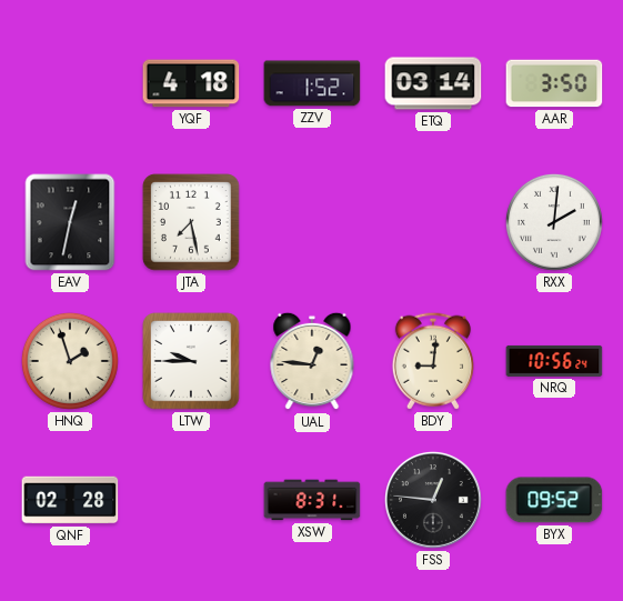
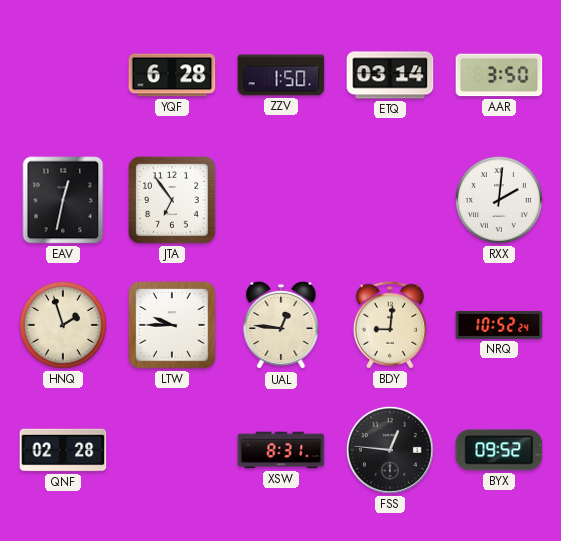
YQF: 4:18 -> 6:28 (172, 75)
ZZV: 1:52 -> 1:50 (281, 75)
JTA: 7:28 -> 6:54 (172, 200)
NRQ: 10:56 -> 10:52 (499, 325)
